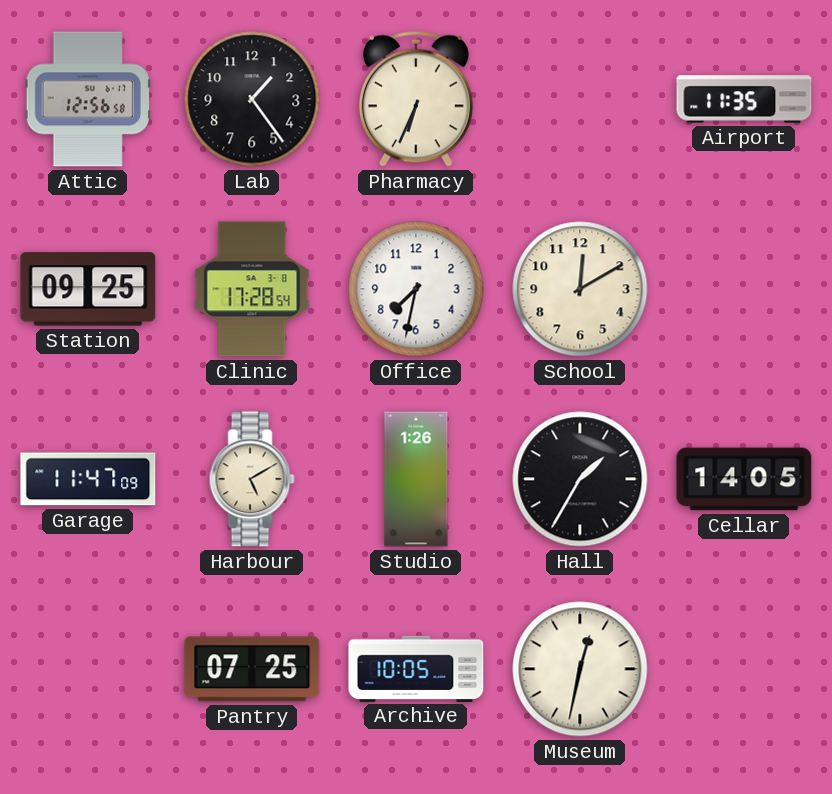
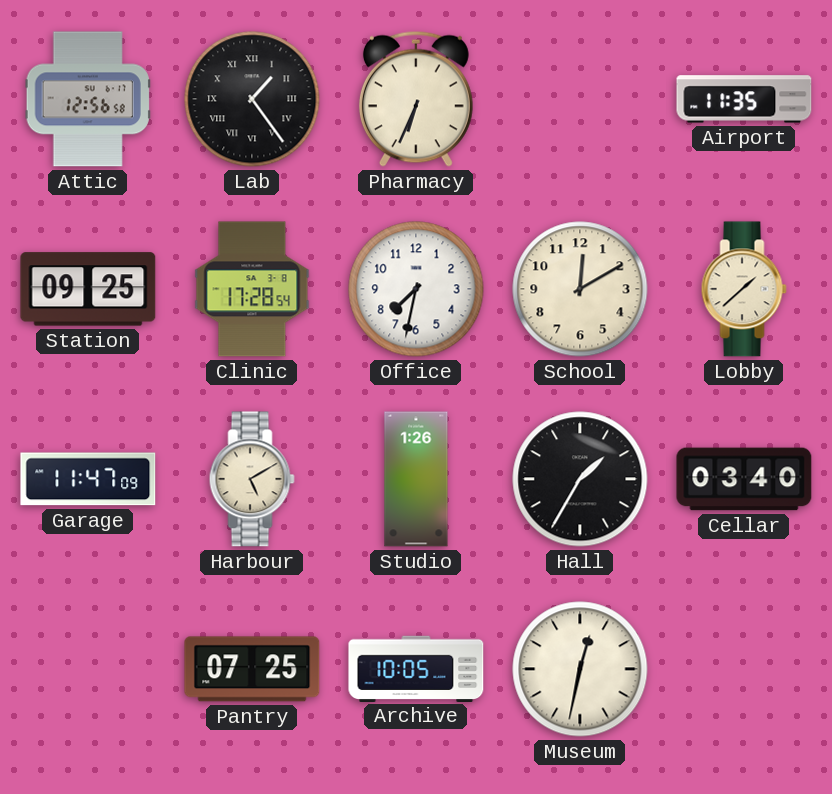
Lab numerals: Arabic -> Roman (252, 99)
Lobby: none -> 1:38 (744, 289)
Cellar: 14:05 -> 03:40 (744, 479)
